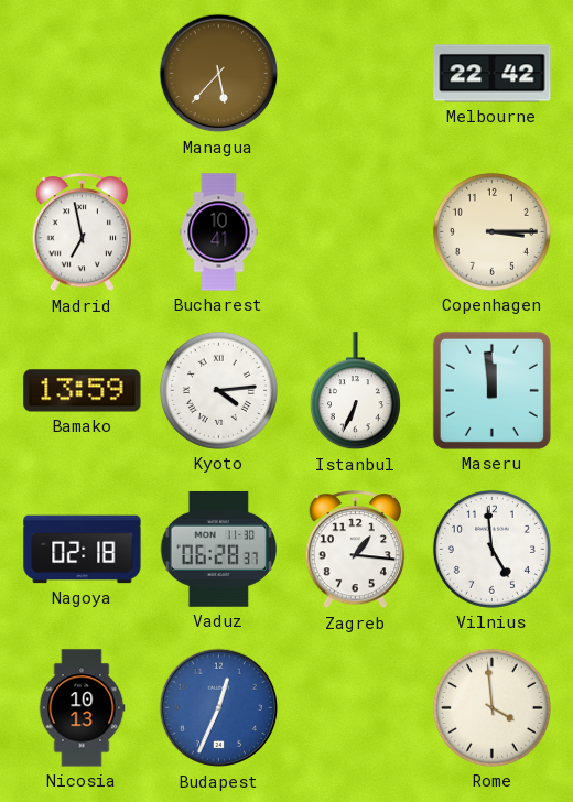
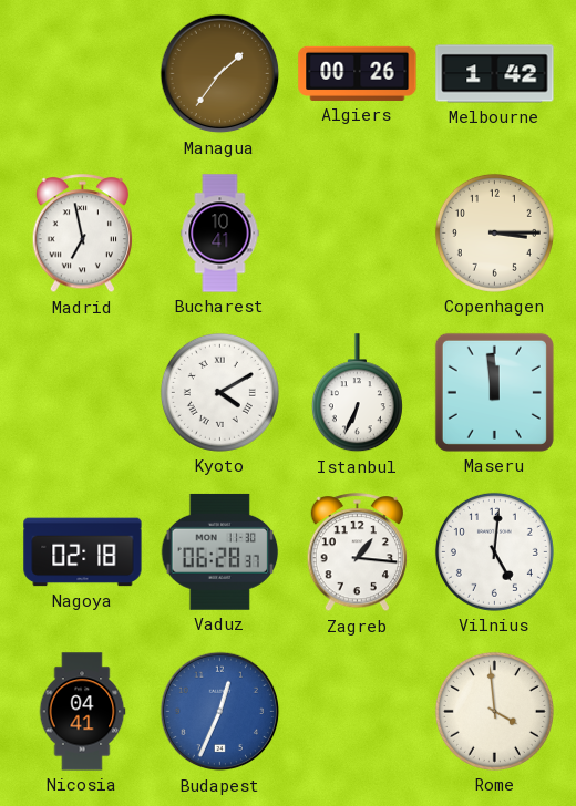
Managua: 5:37 -> 1:36 (220, 74)
Algiers: none -> 00:26 (358, 73)
Melbourne: 22:42 -> 1:42 (495, 74)
Bamako: 13:59 -> none (83, 391)
Kyoto: 4:14 -> 4:10 (219, 392)
Vilnius: 4:59 -> 5:01 (494, 551)
Nicosia: 10:13 -> 04:41 (82, 712)
